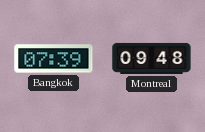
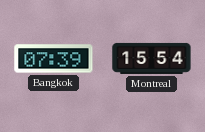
Montreal: 09:48 -> 15:54 (152, 58)
